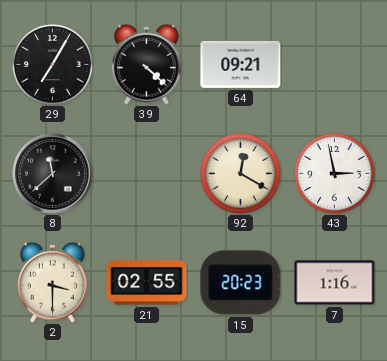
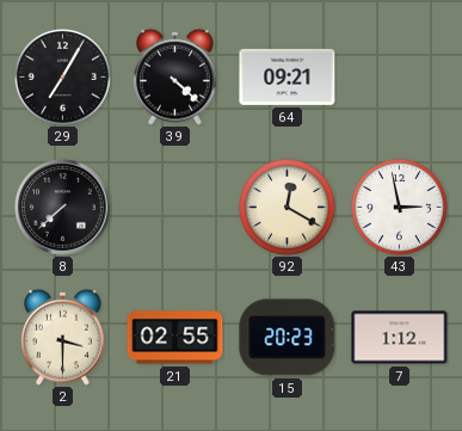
8: 11:38 -> 7:38 (63, 208)
7: 1:16 -> 1:12 (400, 338)
